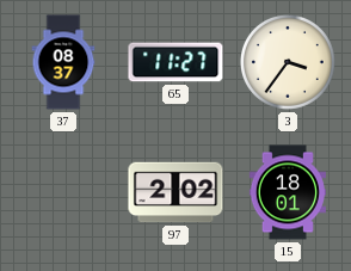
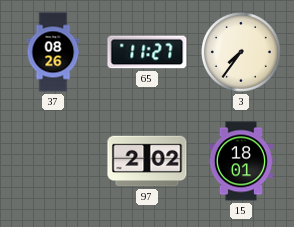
37: 08:37 -> 08:26 (53, 52)
3: 3:36 -> 7:36 (242, 53)
